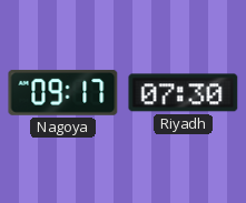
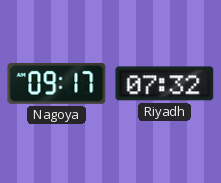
Riyadh: 07:30 -> 07:32 (165, 84)
